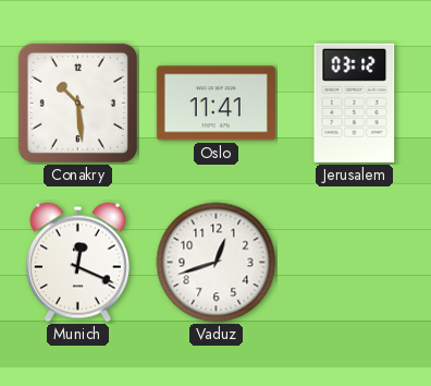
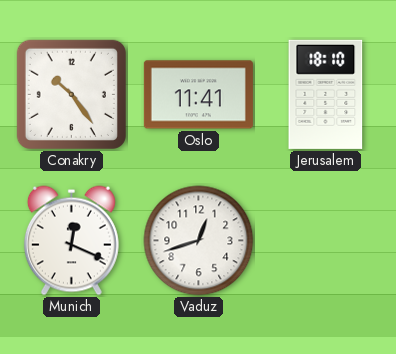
Conakry: 10:29 -> 10:24 (71, 94)
Jerusalem: 03:12 -> 18:10 (326, 94)
